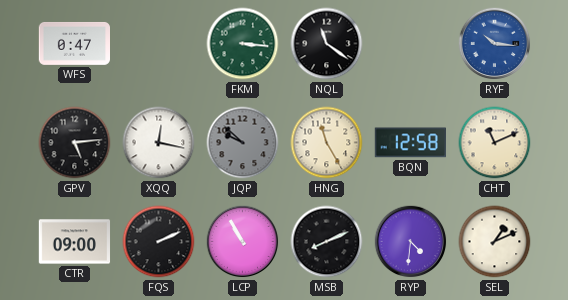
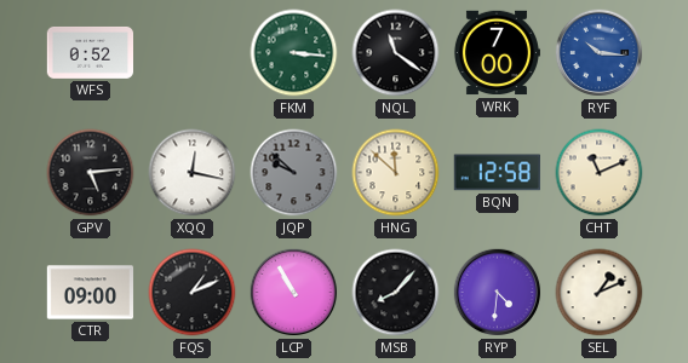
WFS: 0:47 -> 0:52 (90, 52)
WRK: none -> 7:00 (495, 53)
HNG: 11:25 -> 11:52 (396, 173)
FQS: 2:11 -> 1:11 (193, 293)
MSB: 8:11 -> 8:07 (396, 293)
